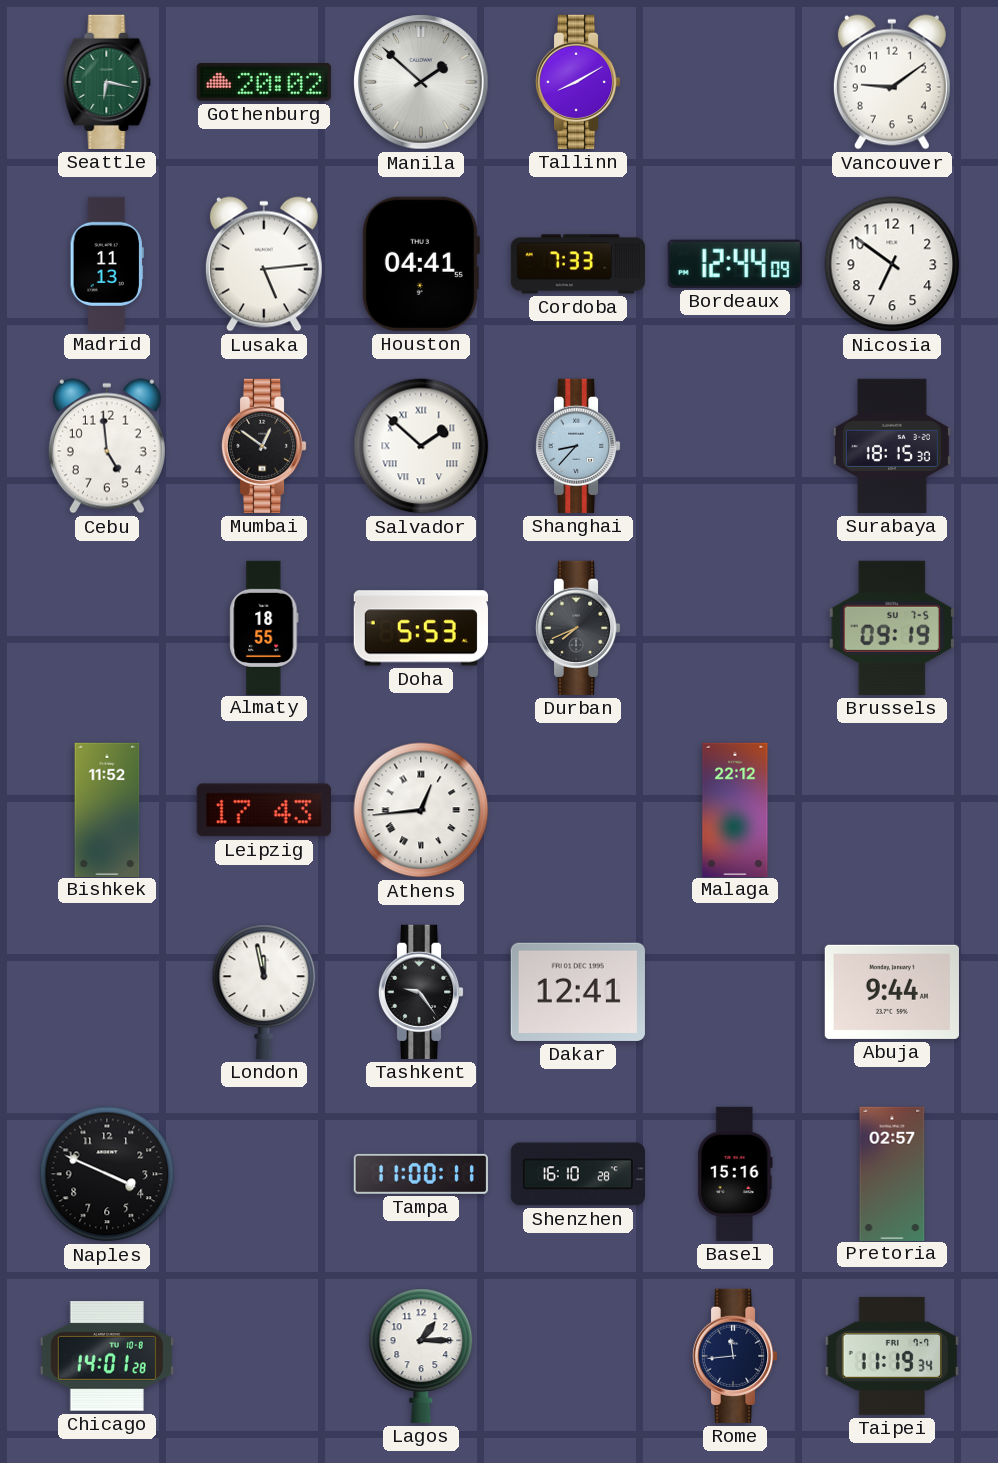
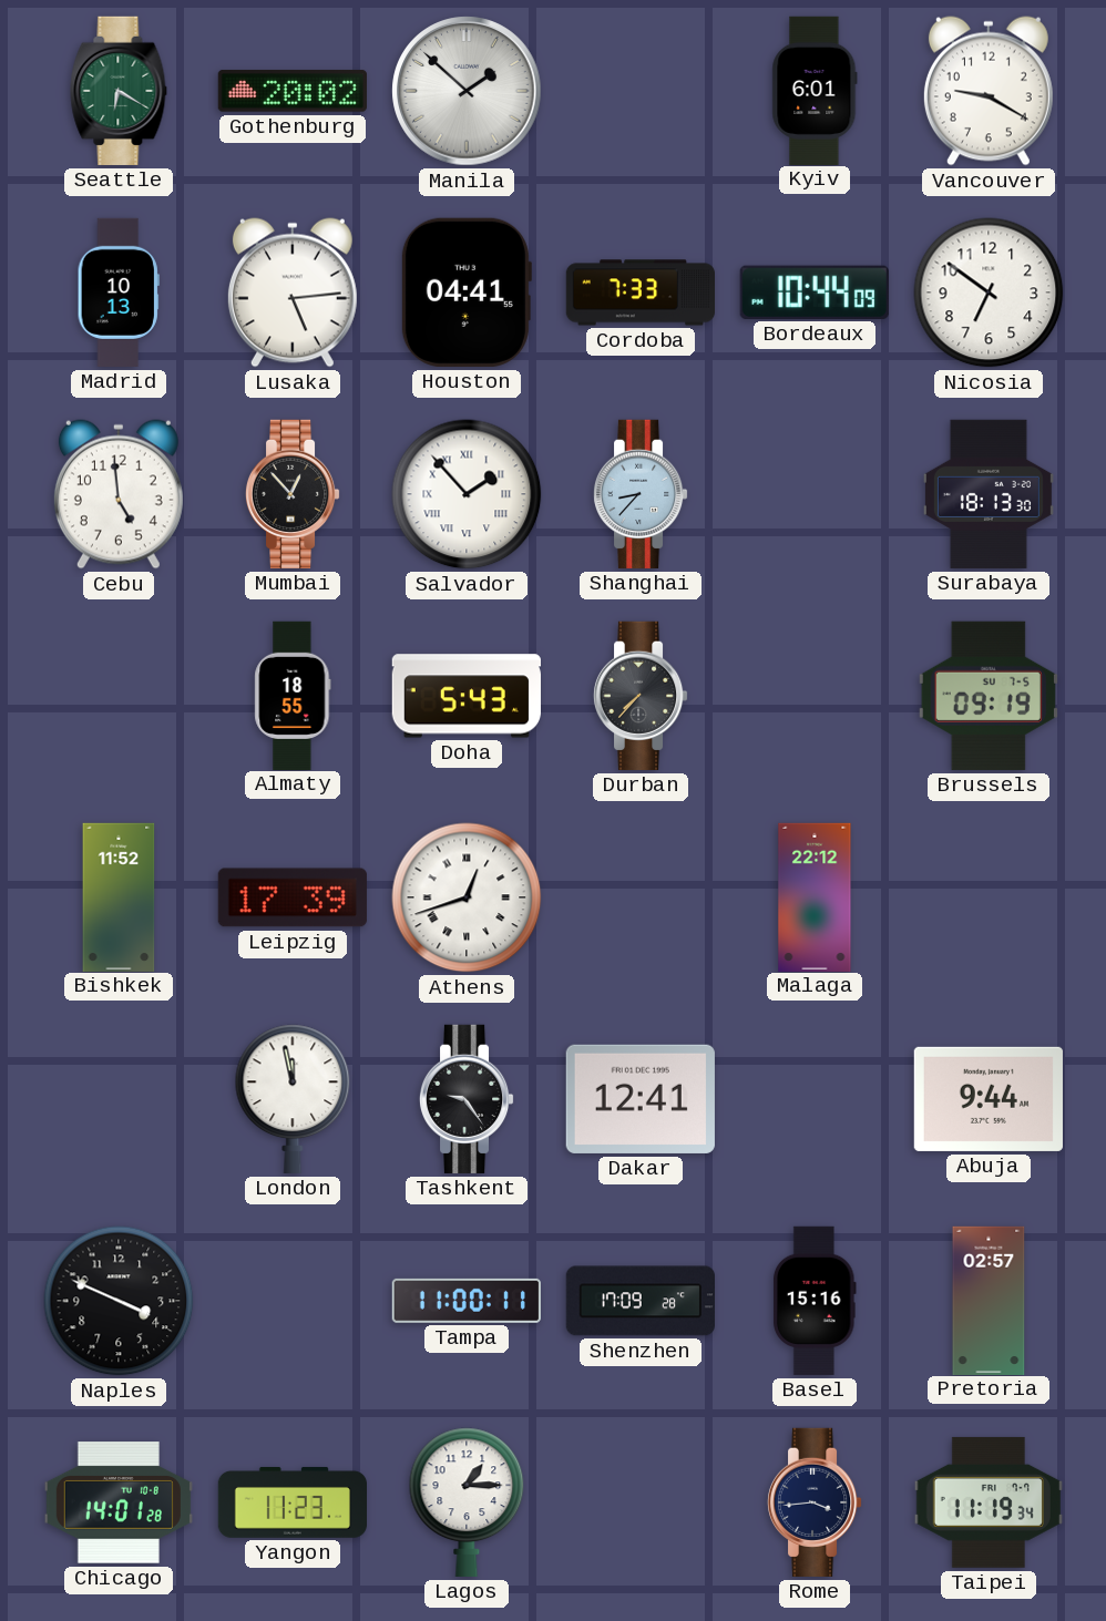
Seattle: 6:17 -> 6:20 (119, 91)
Tallinn: 8:10 -> none (578, 82)
Kyiv: none -> 6:01 (815, 90)
Vancouver: 9:09 -> 9:20 (989, 91)
Madrid: 11:13 -> 10:13 (119, 293)
Bordeaux: 12:44 -> 10:44 (815, 293)
Mumbai: 12:51 -> 12:53 (293, 494)
Salvador: 1:52 -> 1:53 (467, 494)
Surabaya: 18:15 -> 18:13 (989, 494)
Doha: 5:53 -> 5:43 (467, 696)
Durban: 7:41 -> 7:37 (641, 696)
Leipzig: 17:43 -> 17:39 (293, 897)
Athens: 12:44 -> 12:42 (467, 897)
Shenzhen: 16:10 -> 17:09 (641, 1301)
Yangon: none -> 11:23 (291, 1502)
Rome: 11:44 -> 3:44 (815, 1502)
